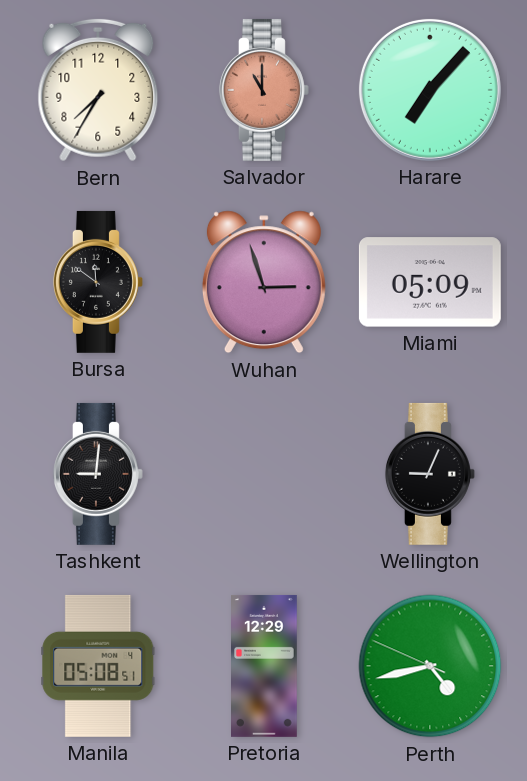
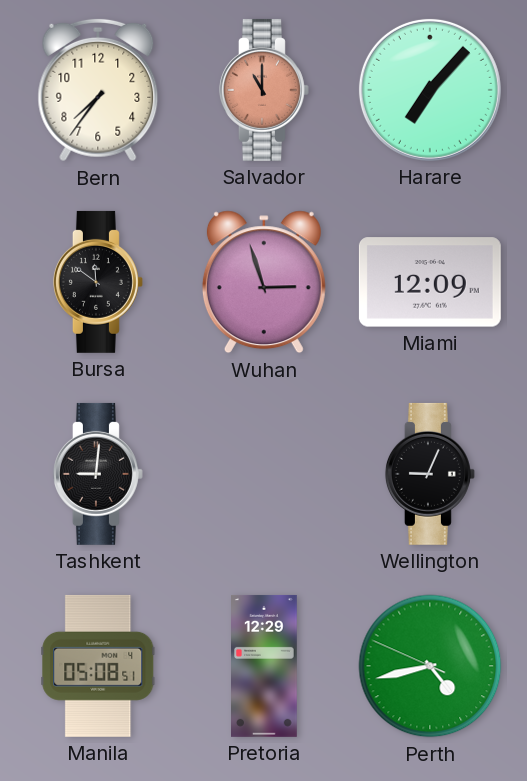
Bern: 7:35 -> 7:36 (98, 90)
Miami: 05:09 -> 12:09 (430, 282)
